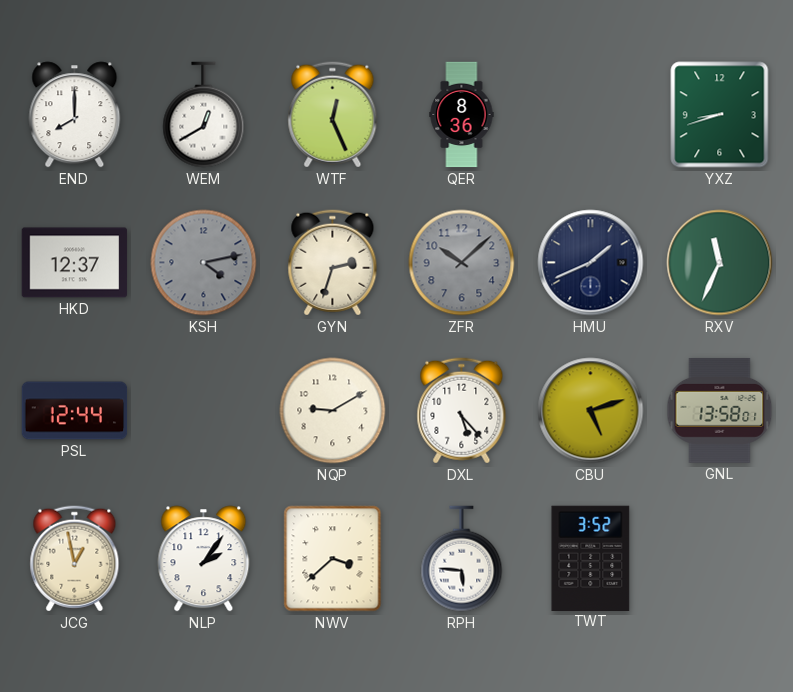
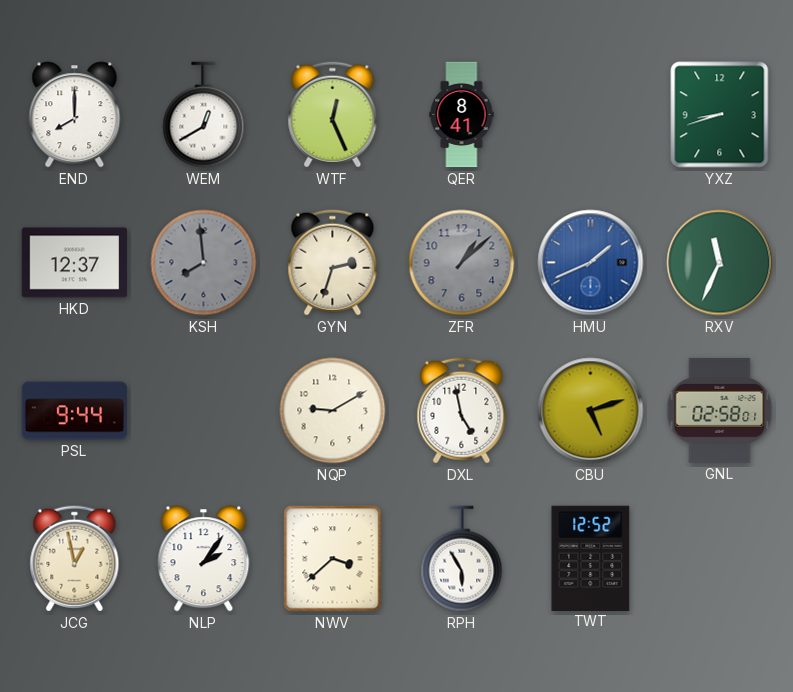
QER: 8:36 -> 8:41 (462, 115)
KSH: 4:13 -> 7:59 (204, 263)
ZFR: 10:08 -> 1:08 (462, 263)
HMU dial: navy -> blue (591, 263)
PSL: 12:44 -> 9:44 (75, 411)
DXL: 5:23 -> 4:58 (462, 411)
GNL: 13:58 -> 02:58 (720, 410)
RPH: 5:46 -> 5:55 (462, 559)
TWT: 3:52 -> 12:52 (591, 558)
